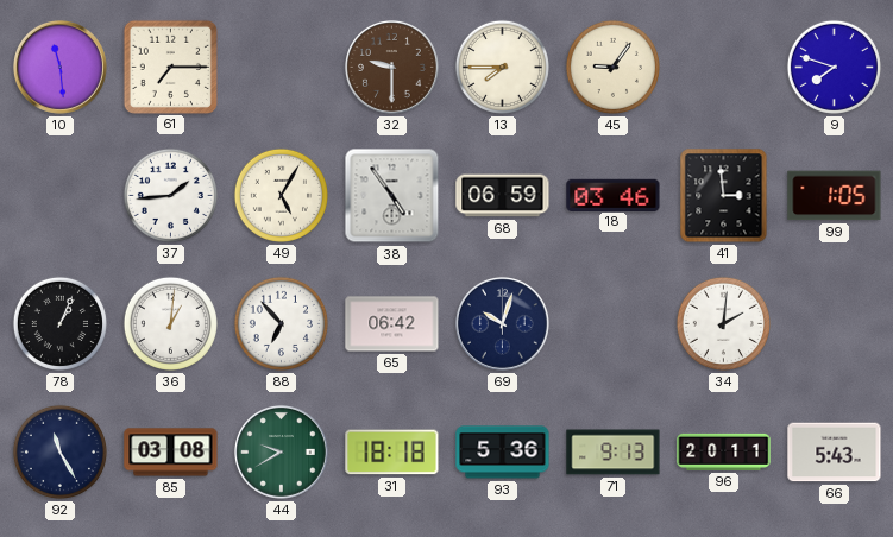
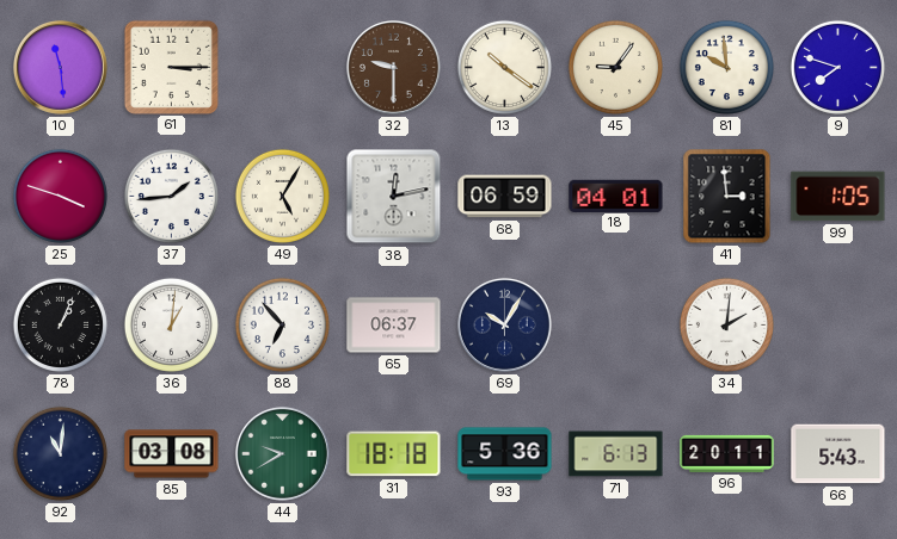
61: 7:15 -> 3:15 (171, 67)
13: 7:45 -> 10:21 (504, 67)
81: none -> 9:59 (726, 67)
25: none -> 3:48 (60, 196)
38: 4:54 -> 12:13 (394, 197)
18: 03:46 -> 04:01 (616, 196)
65: 06:42 -> 06:37 (394, 326)
69: 10:03 -> 10:05 (504, 324)
92: 11:25 -> 11:01 (60, 453)
71: 9:13 -> 6:13 (616, 454)
